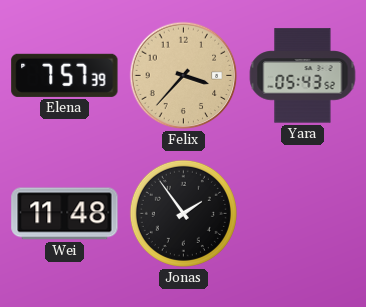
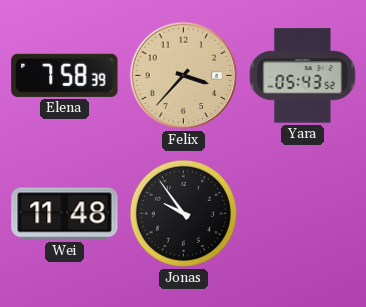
Elena: 7:57 -> 7:58 (65, 75)
Jonas: 1:54 -> 9:54 (183, 213)
